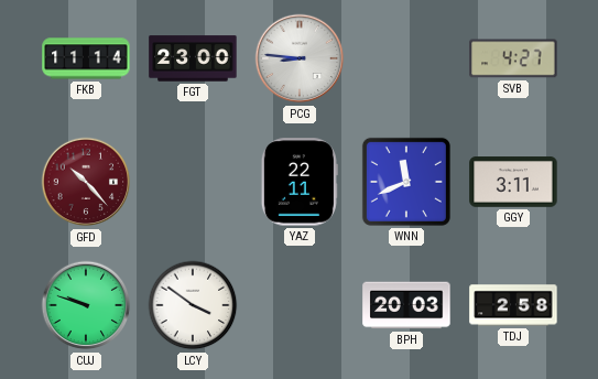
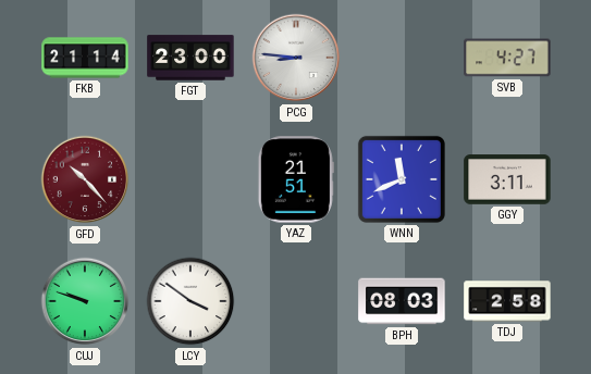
FKB: 11:14 -> 21:14 (85, 58)
YAZ: 22:11 -> 21:51 (296, 179)
BPH: 20:03 -> 08:03 (402, 301)
